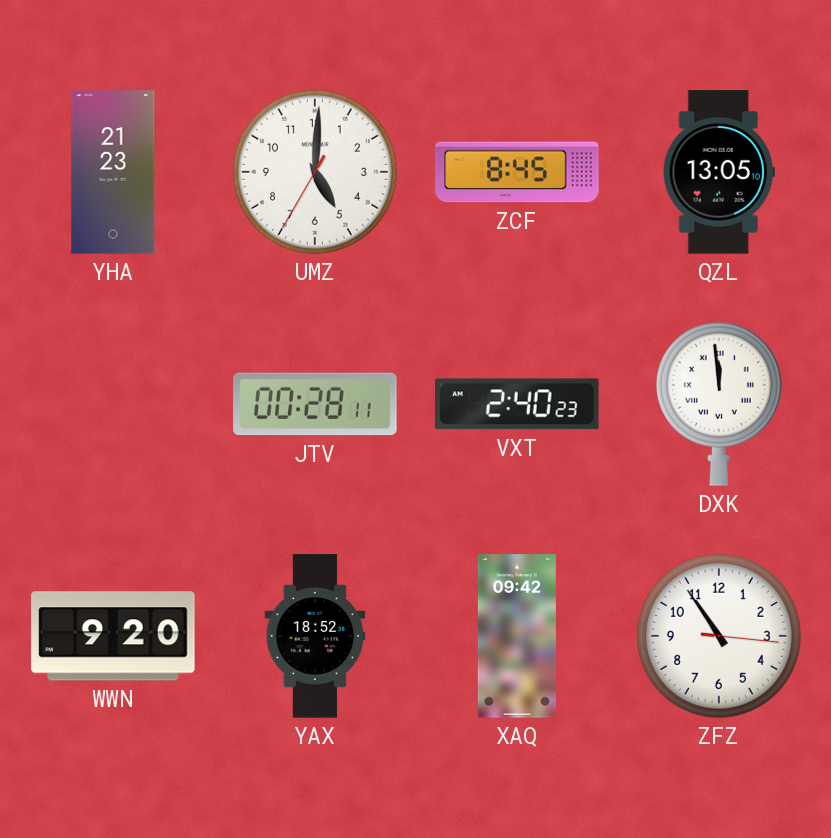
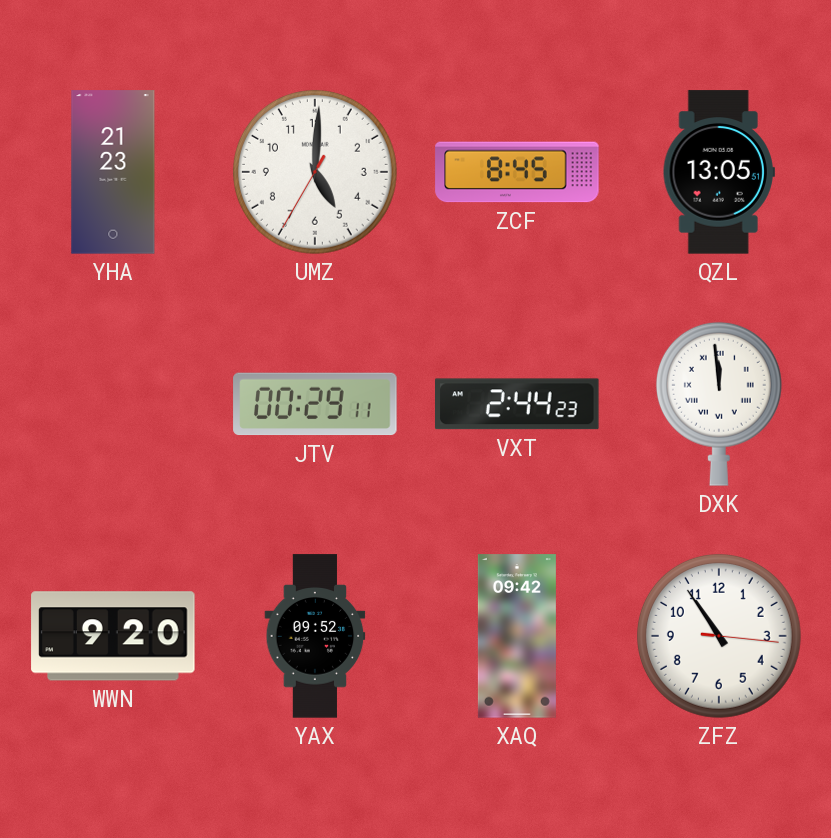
QZL: 13:05:10 -> 13:05:51 (719, 172)
JTV: 00:28 -> 00:29 (315, 404)
VXT: 2:40 -> 2:44 (517, 404)
YAX: 18:52 -> 09:52 (315, 636)
